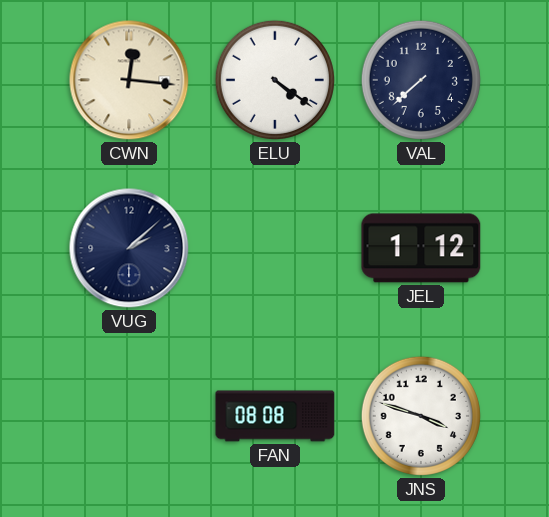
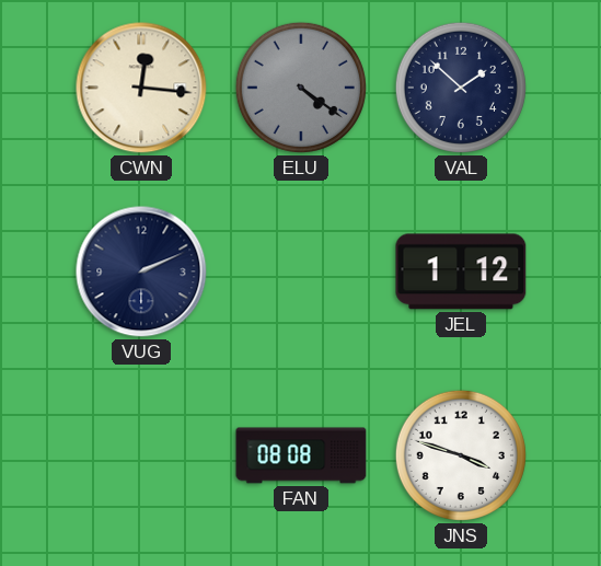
ELU dial: white -> grey (301, 88)
VAL: 7:38 -> 1:52 (461, 88)
VUG: 2:08 -> 2:11 (141, 272)
